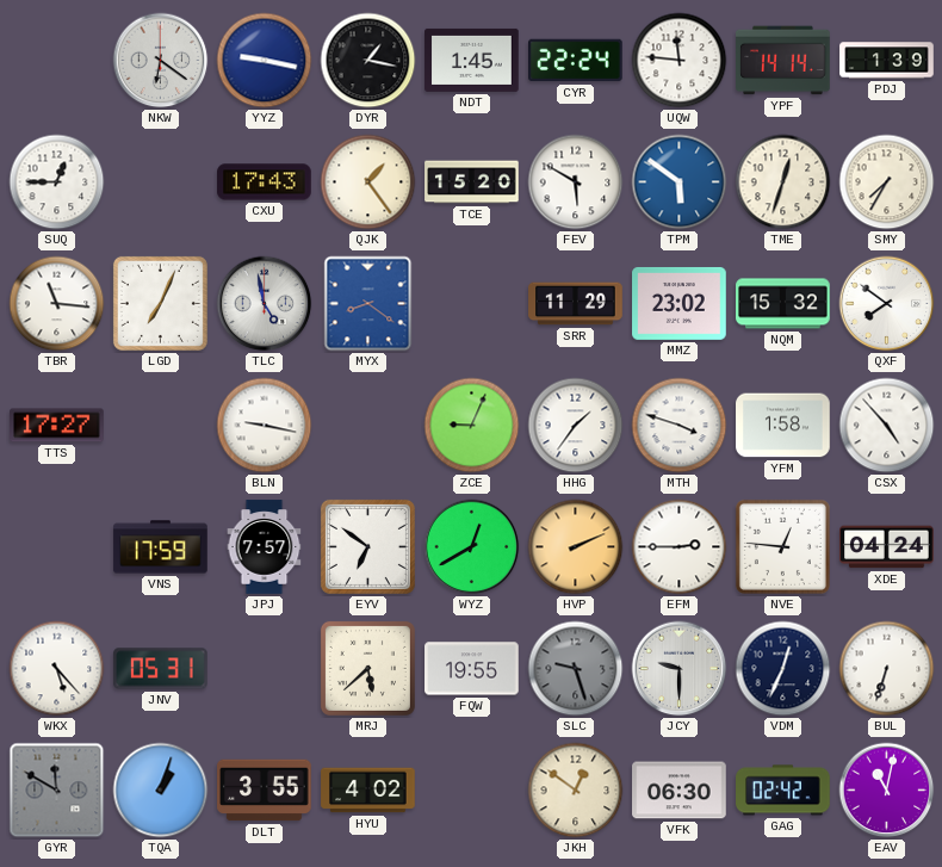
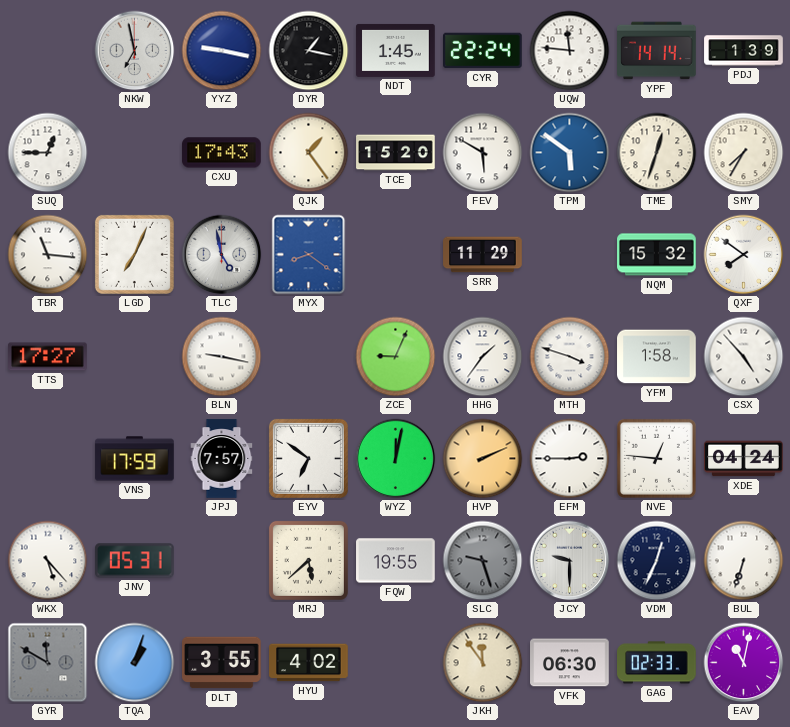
NKW: 6:21 -> 6:58 (135, 51)
MMZ: 23:02 -> none (680, 303)
WYZ: 12:40 -> 12:02 (396, 459)
JKH: 12:51 -> 11:54 (483, 663)
GAG: 02:42 -> 02:33 (657, 663)
